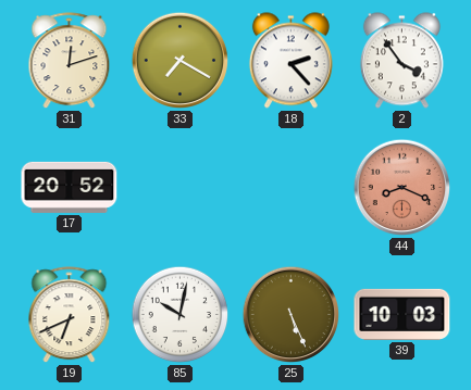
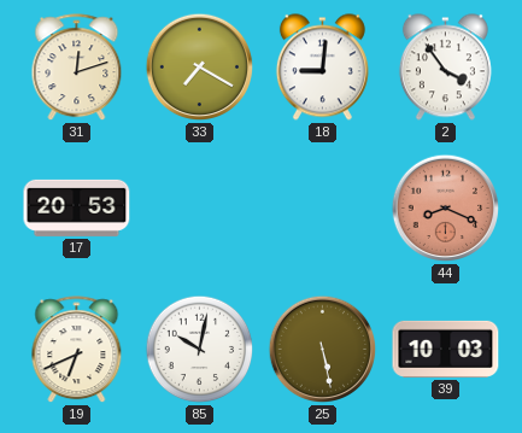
18: 2:23 -> 9:01 (322, 68)
17: 20:52 -> 20:53 (77, 207)
25: 5:26 -> 5:28 (323, 350)
